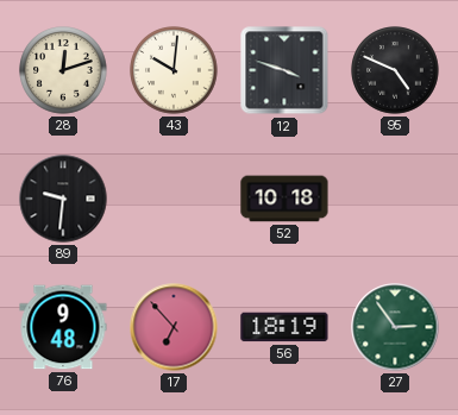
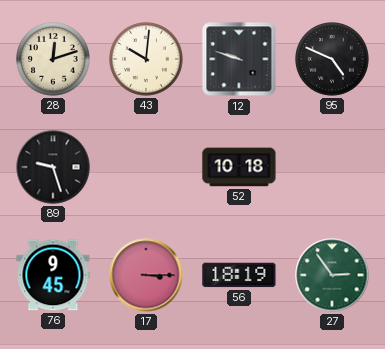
12: 3:48 -> 9:48 (239, 59)
89: 9:31 -> 9:27 (53, 167)
76: 9:48 -> 9:45 (53, 275)
17: 6:53 -> 3:15 (146, 275)
